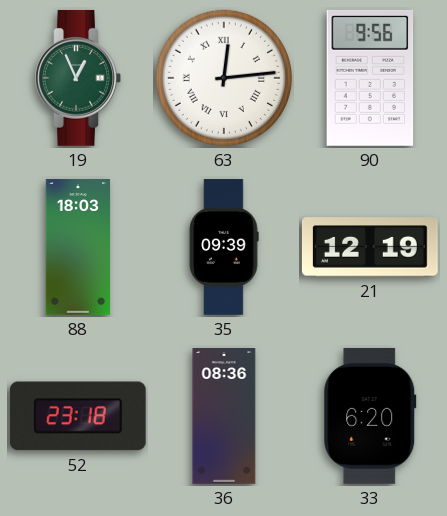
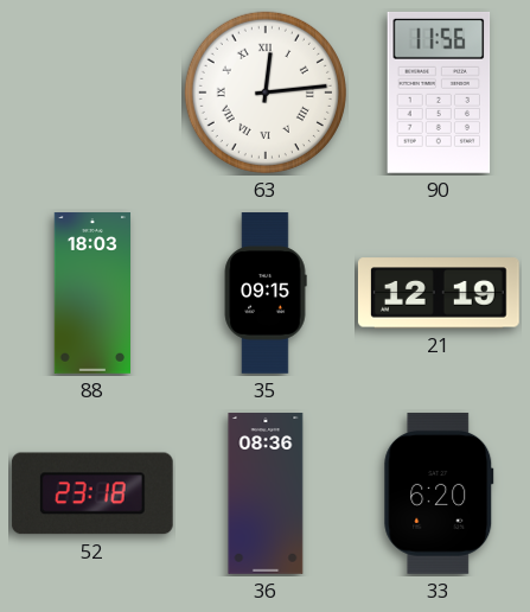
19: 12:56 -> none (78, 78)
90: 9:56 -> 11:56 (439, 93)
35: 09:39 -> 09:15 (266, 293)
